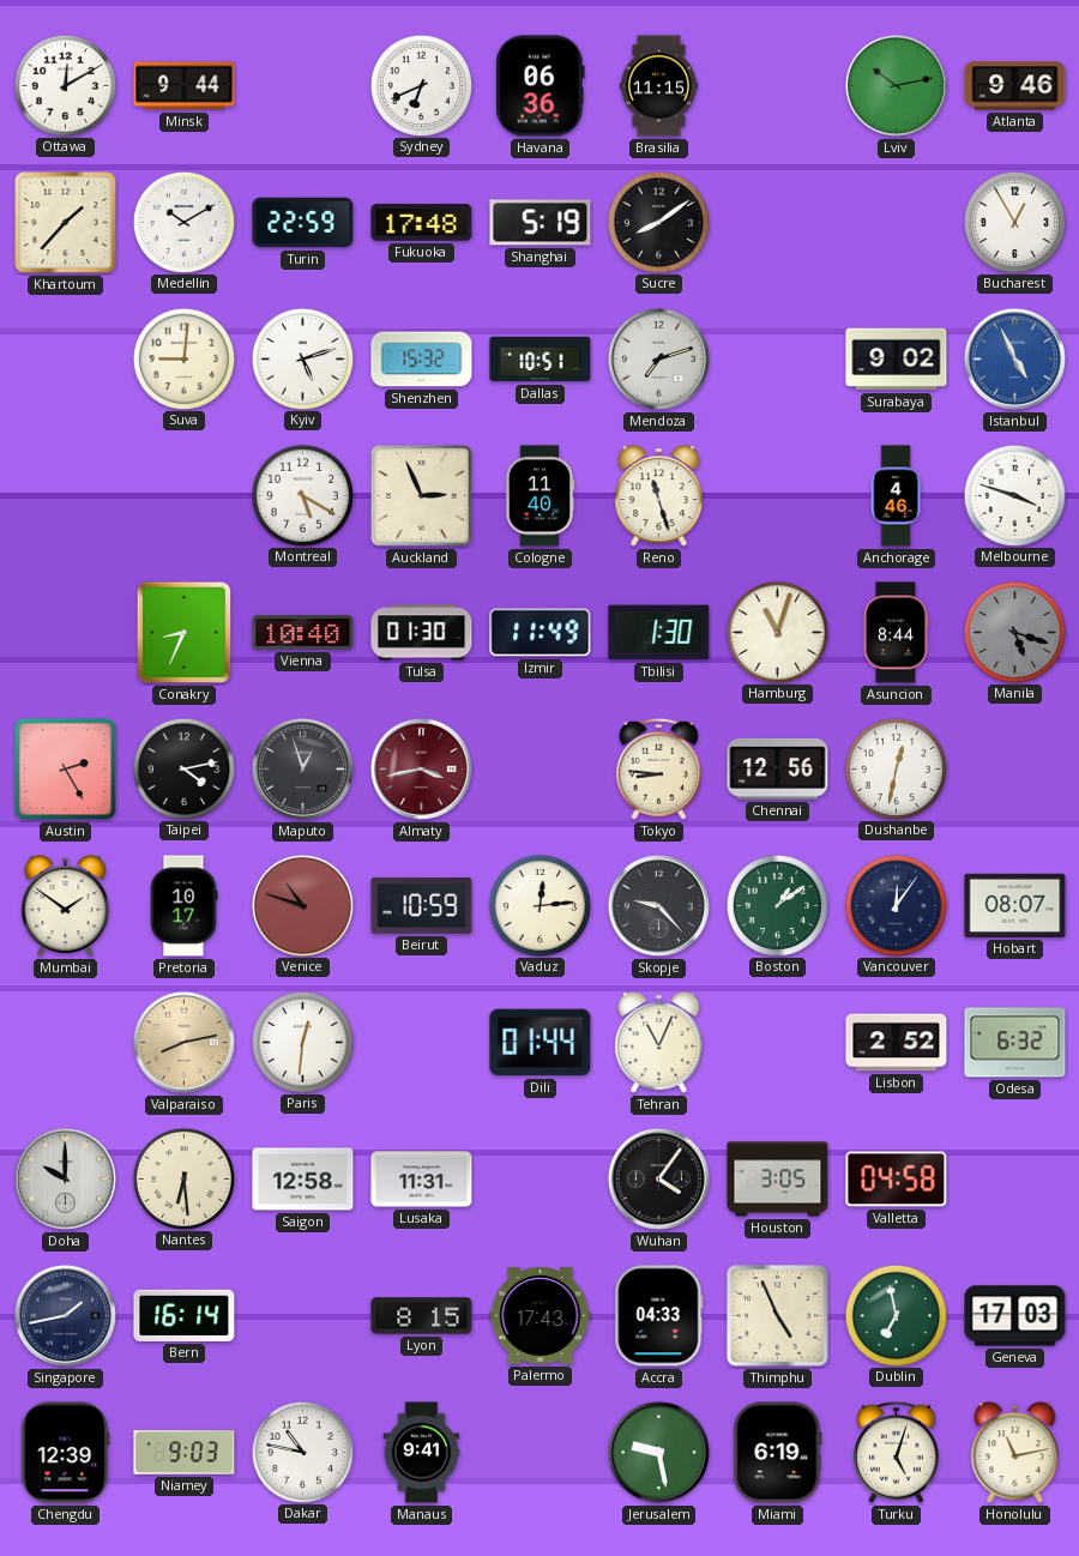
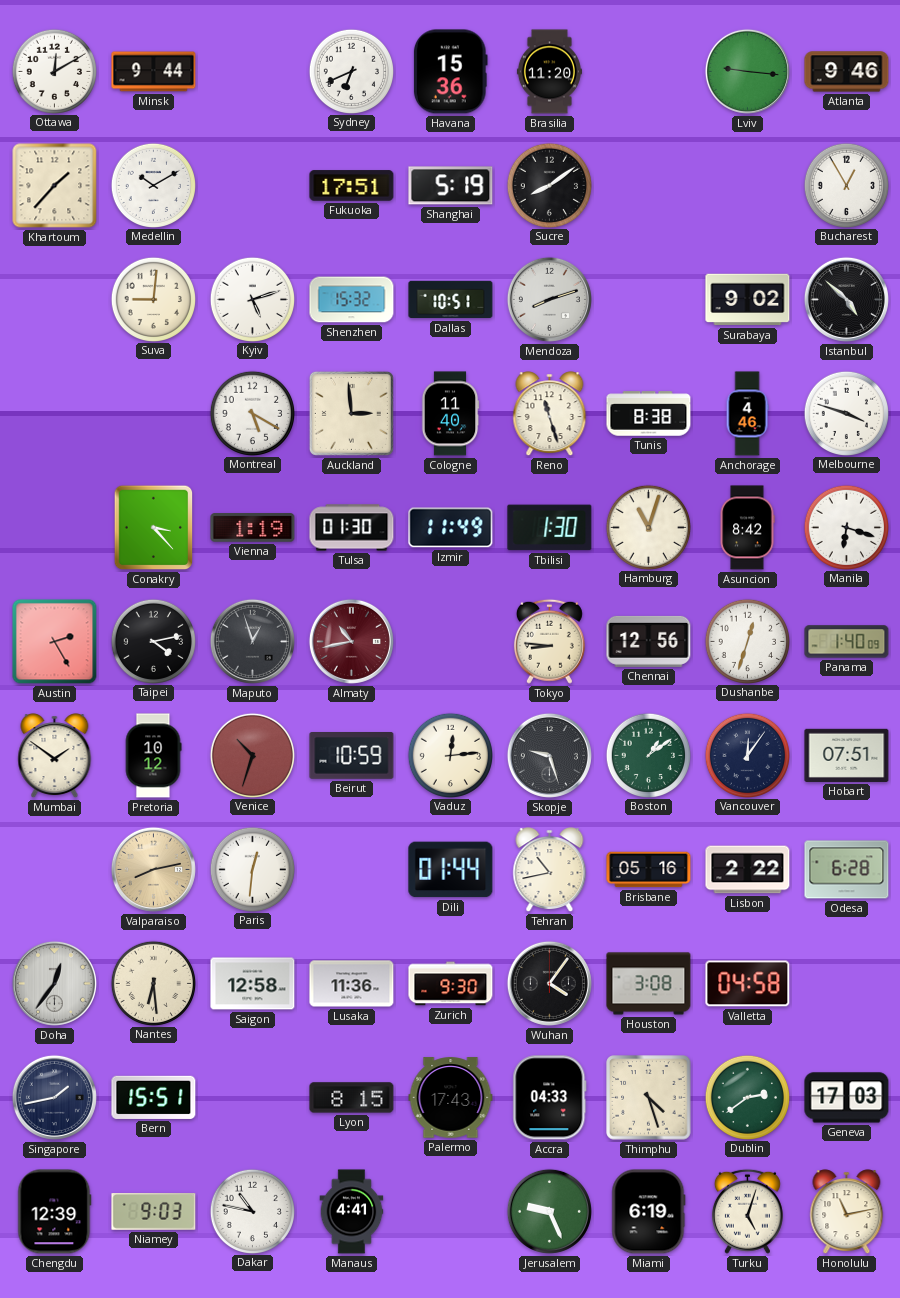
Havana: 06:36 -> 15:36 (450, 72)
Brasilia: 11:15 -> 11:20 (549, 72)
Lviv: 10:13 -> 9:16 (747, 71)
Turin: 22:59 -> none (303, 223)
Fukuoka: 17:48 -> 17:51 (352, 186)
Mendoza: 7:12 -> 8:12 (549, 299)
Istanbul: 4:56 -> 4:52 (846, 299)
Istanbul dial: blue -> black (846, 299)
Auckland: 2:56 -> 2:59 (351, 413)
Tunis: none -> 8:38 (649, 414)
Conakry: 8:34 -> 3:23 (154, 528)
Vienna: 10:40 -> 1:19 (253, 528)
Asuncion: 8:44 -> 8:42 (747, 528)
Manila: 5:18 -> 6:18 (846, 527)
Manila dial: grey -> white (846, 527)
Almaty: 3:43 -> 10:43 (351, 641)
Dushanbe: 12:32 -> 12:33 (747, 641)
Panama: none -> 1:40 (847, 642)
Pretoria: 10:17 -> 10:12 (153, 756)
Venice: 10:48 -> 10:33 (252, 755)
Skopje: 9:23 -> 9:27 (549, 755)
Hobart: 08:07 -> 07:51 (847, 755)
Tehran: 11:04 -> 10:43 (550, 870)
Brisbane: none -> 05:16 (649, 870)
Lisbon: 2:52 -> 2:22 (748, 870)
Odesa: 6:32 -> 6:28 (847, 870)
Doha: 10:00 -> 12:36 (54, 983)
Lusaka: 11:31 -> 11:36 (352, 984)
Zurich: none -> 9:30 (451, 984)
Houston: 3:05 -> 3:08 (649, 984)
Bern: 16:14 -> 15:51 (154, 1097)
Thimphu: 4:56 -> 4:27 (649, 1098)
Dublin: 6:58 -> 2:39 (747, 1097)
Manaus: 9:41 -> 4:41 (352, 1212)
Jerusalem: 9:28 -> 9:26 (549, 1211)
